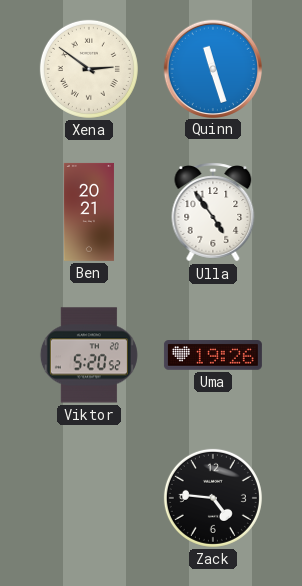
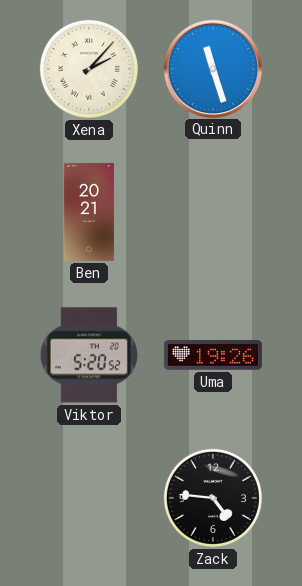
Xena: 2:51 -> 2:07 (89, 69)
Ulla: 4:54 -> none (213, 212)
